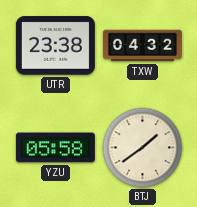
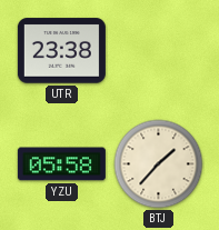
TXW: 04:32 -> none (142, 46)
BTJ: 1:39 -> 1:37 (159, 164)
